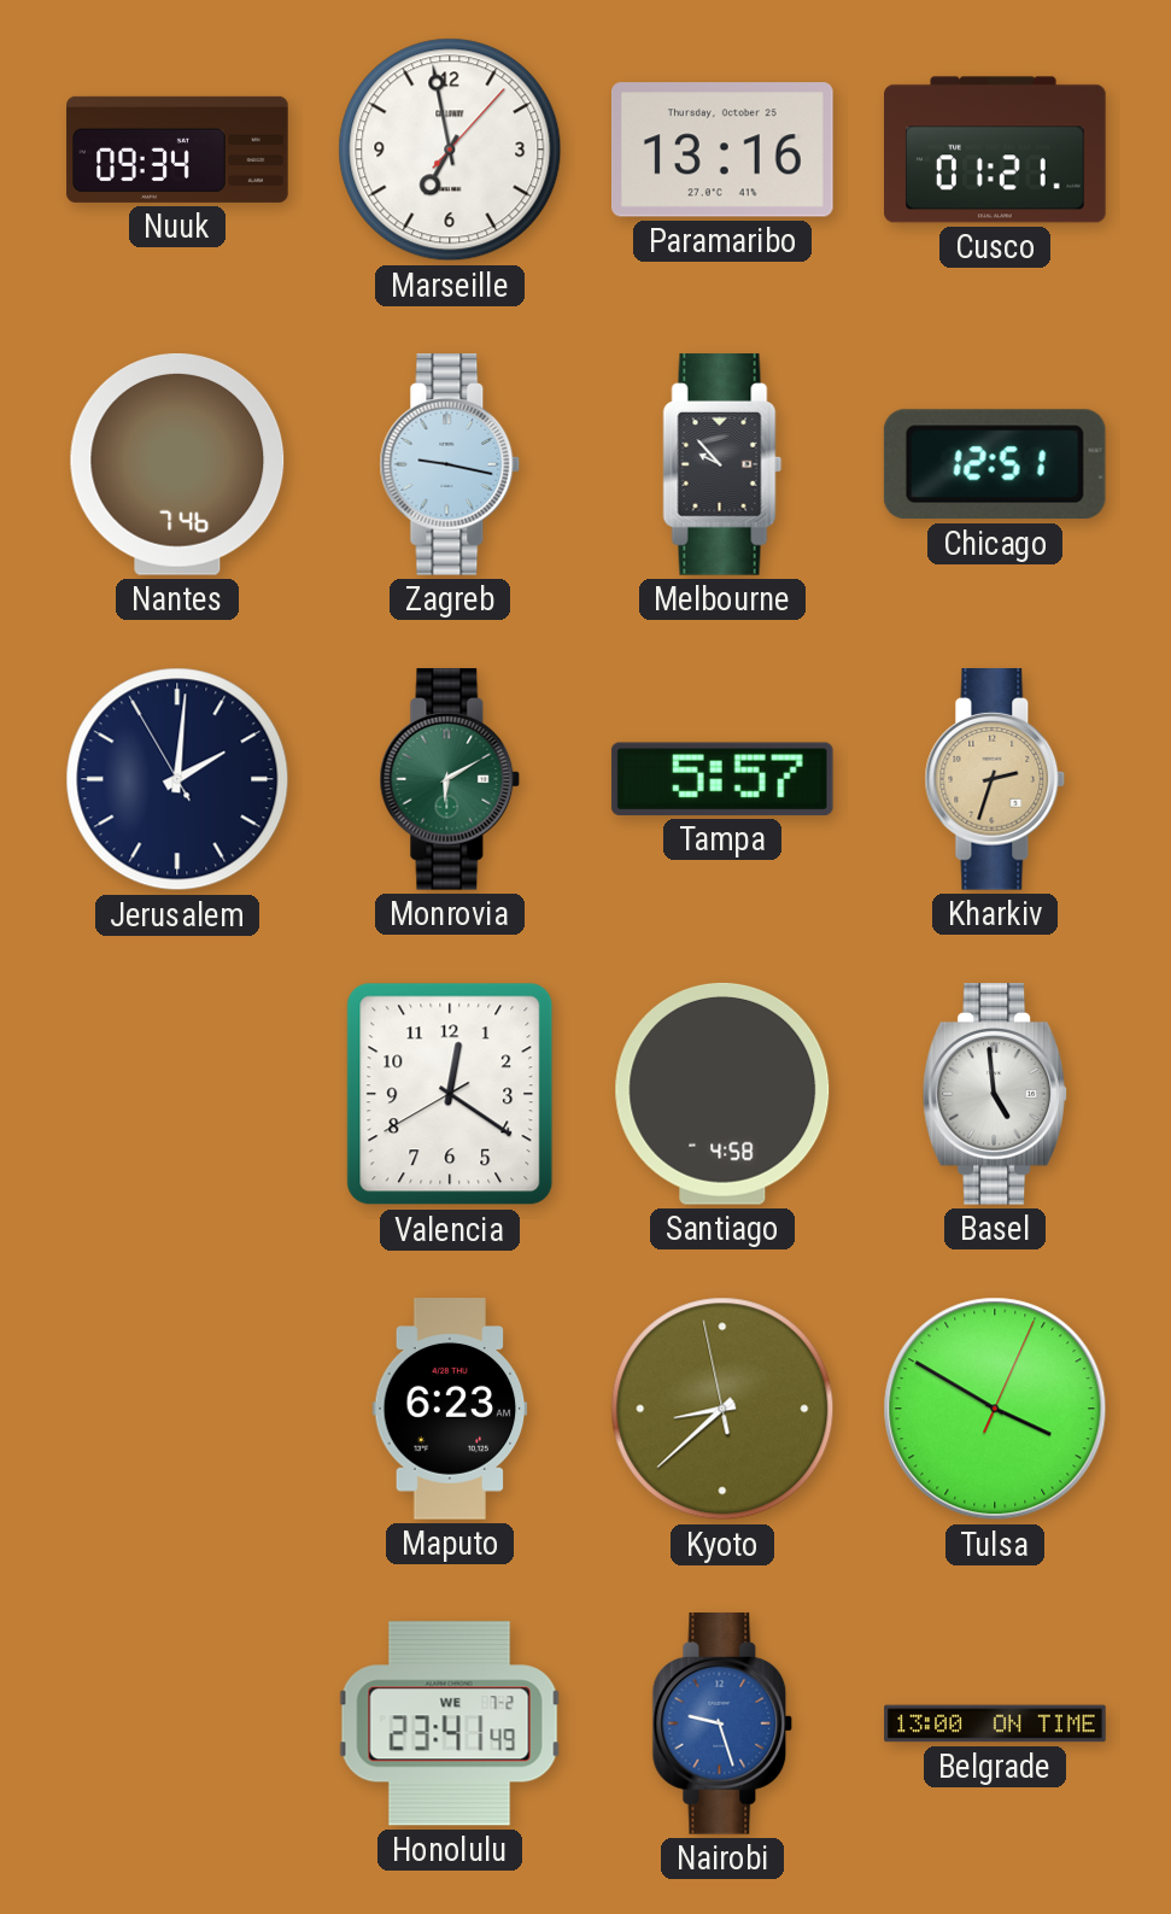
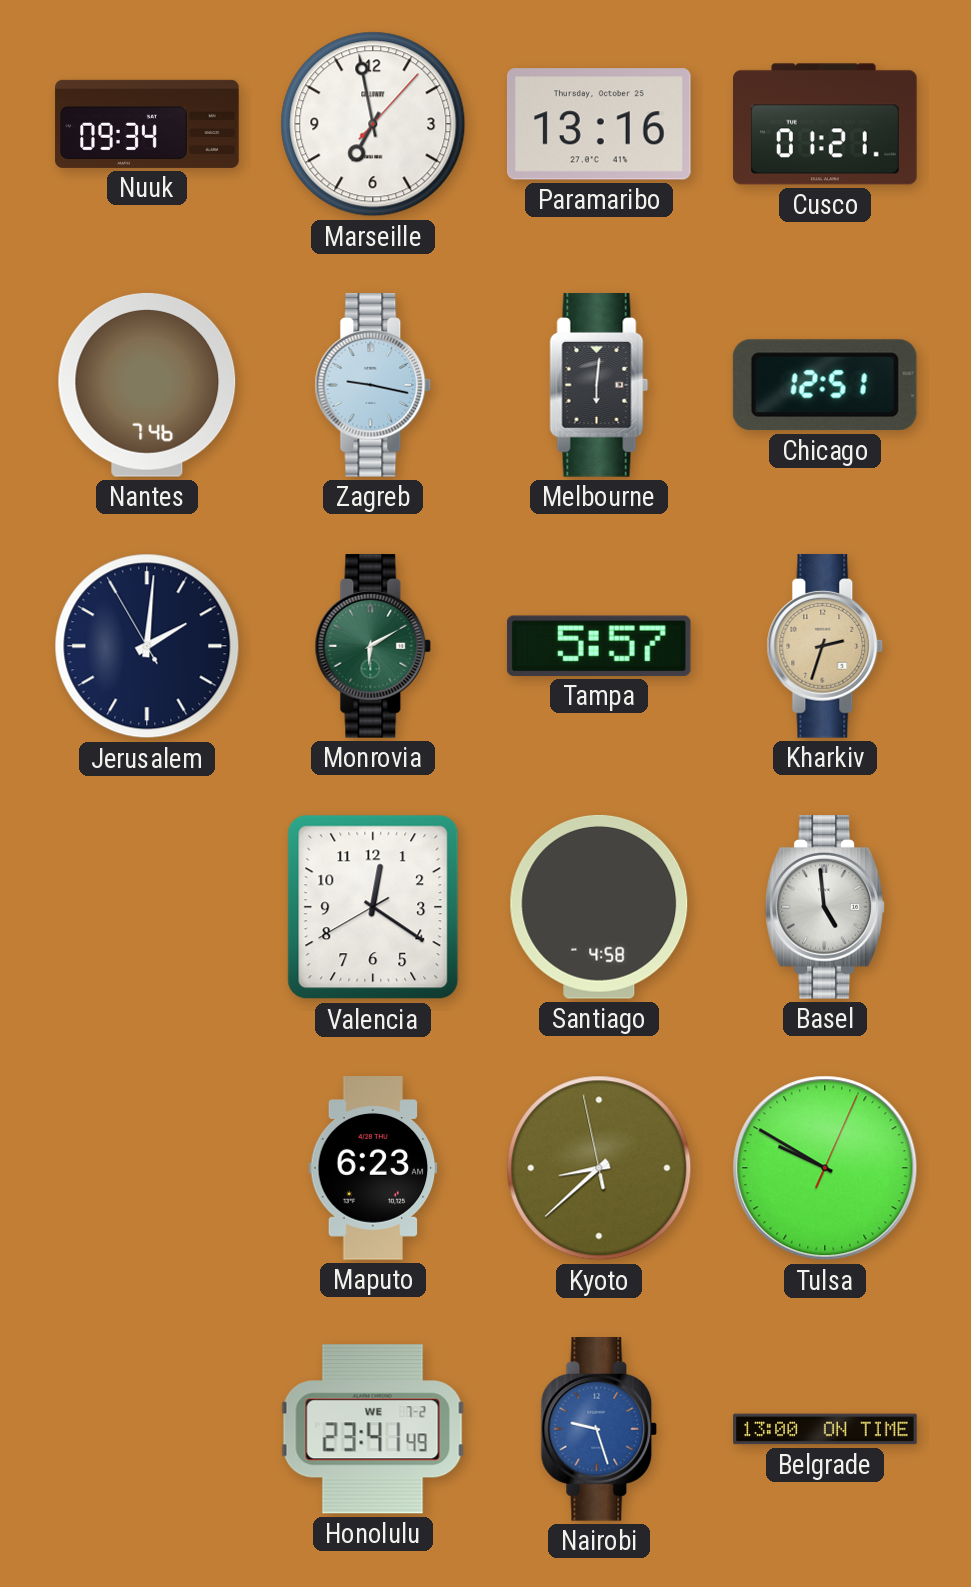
Melbourne: 9:53 -> 6:01 (599, 386)
Tulsa: 3:50 -> 9:50 (825, 1168)
